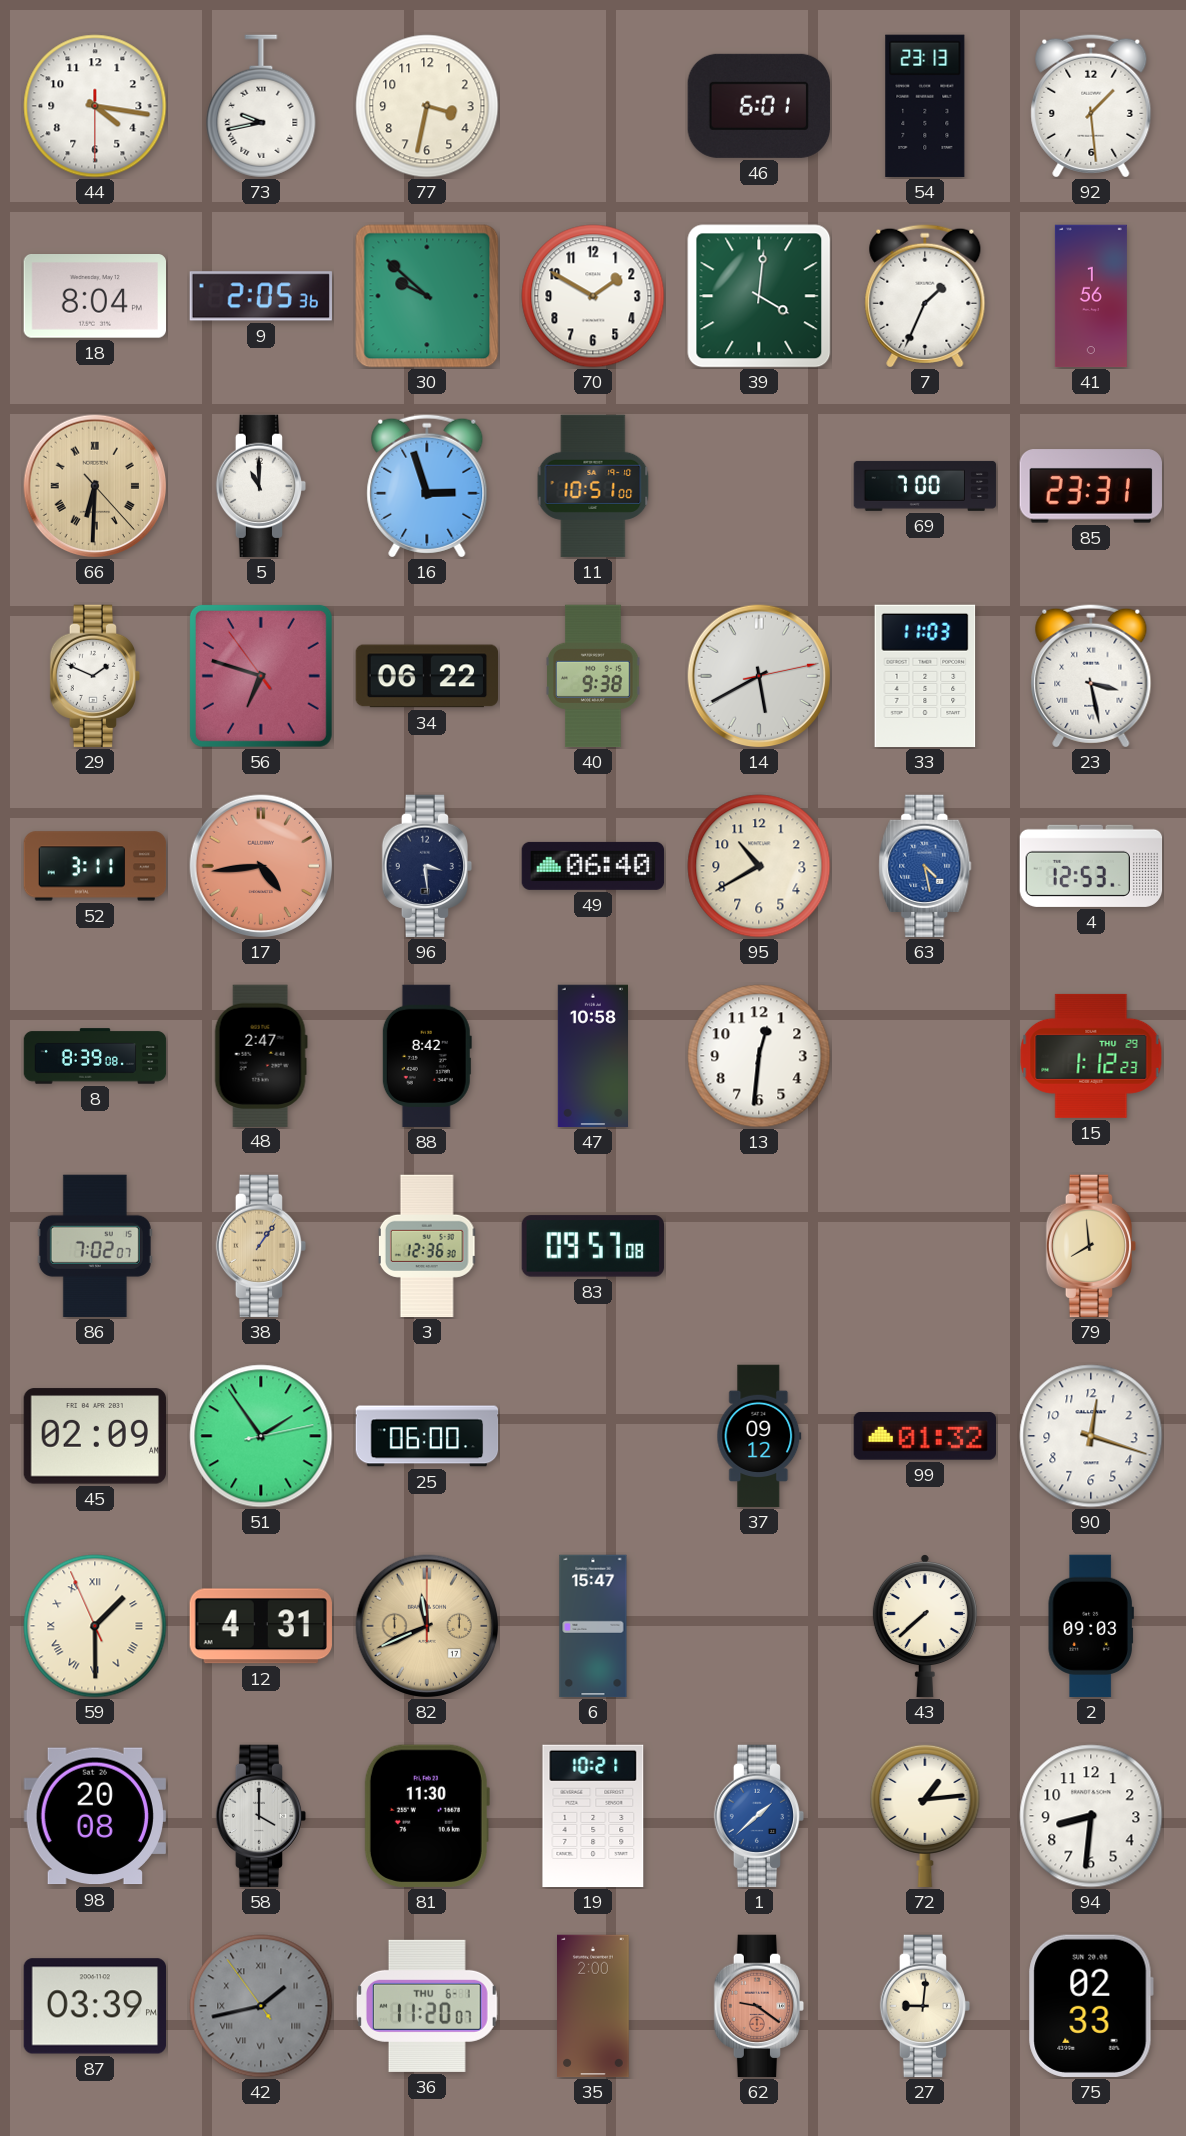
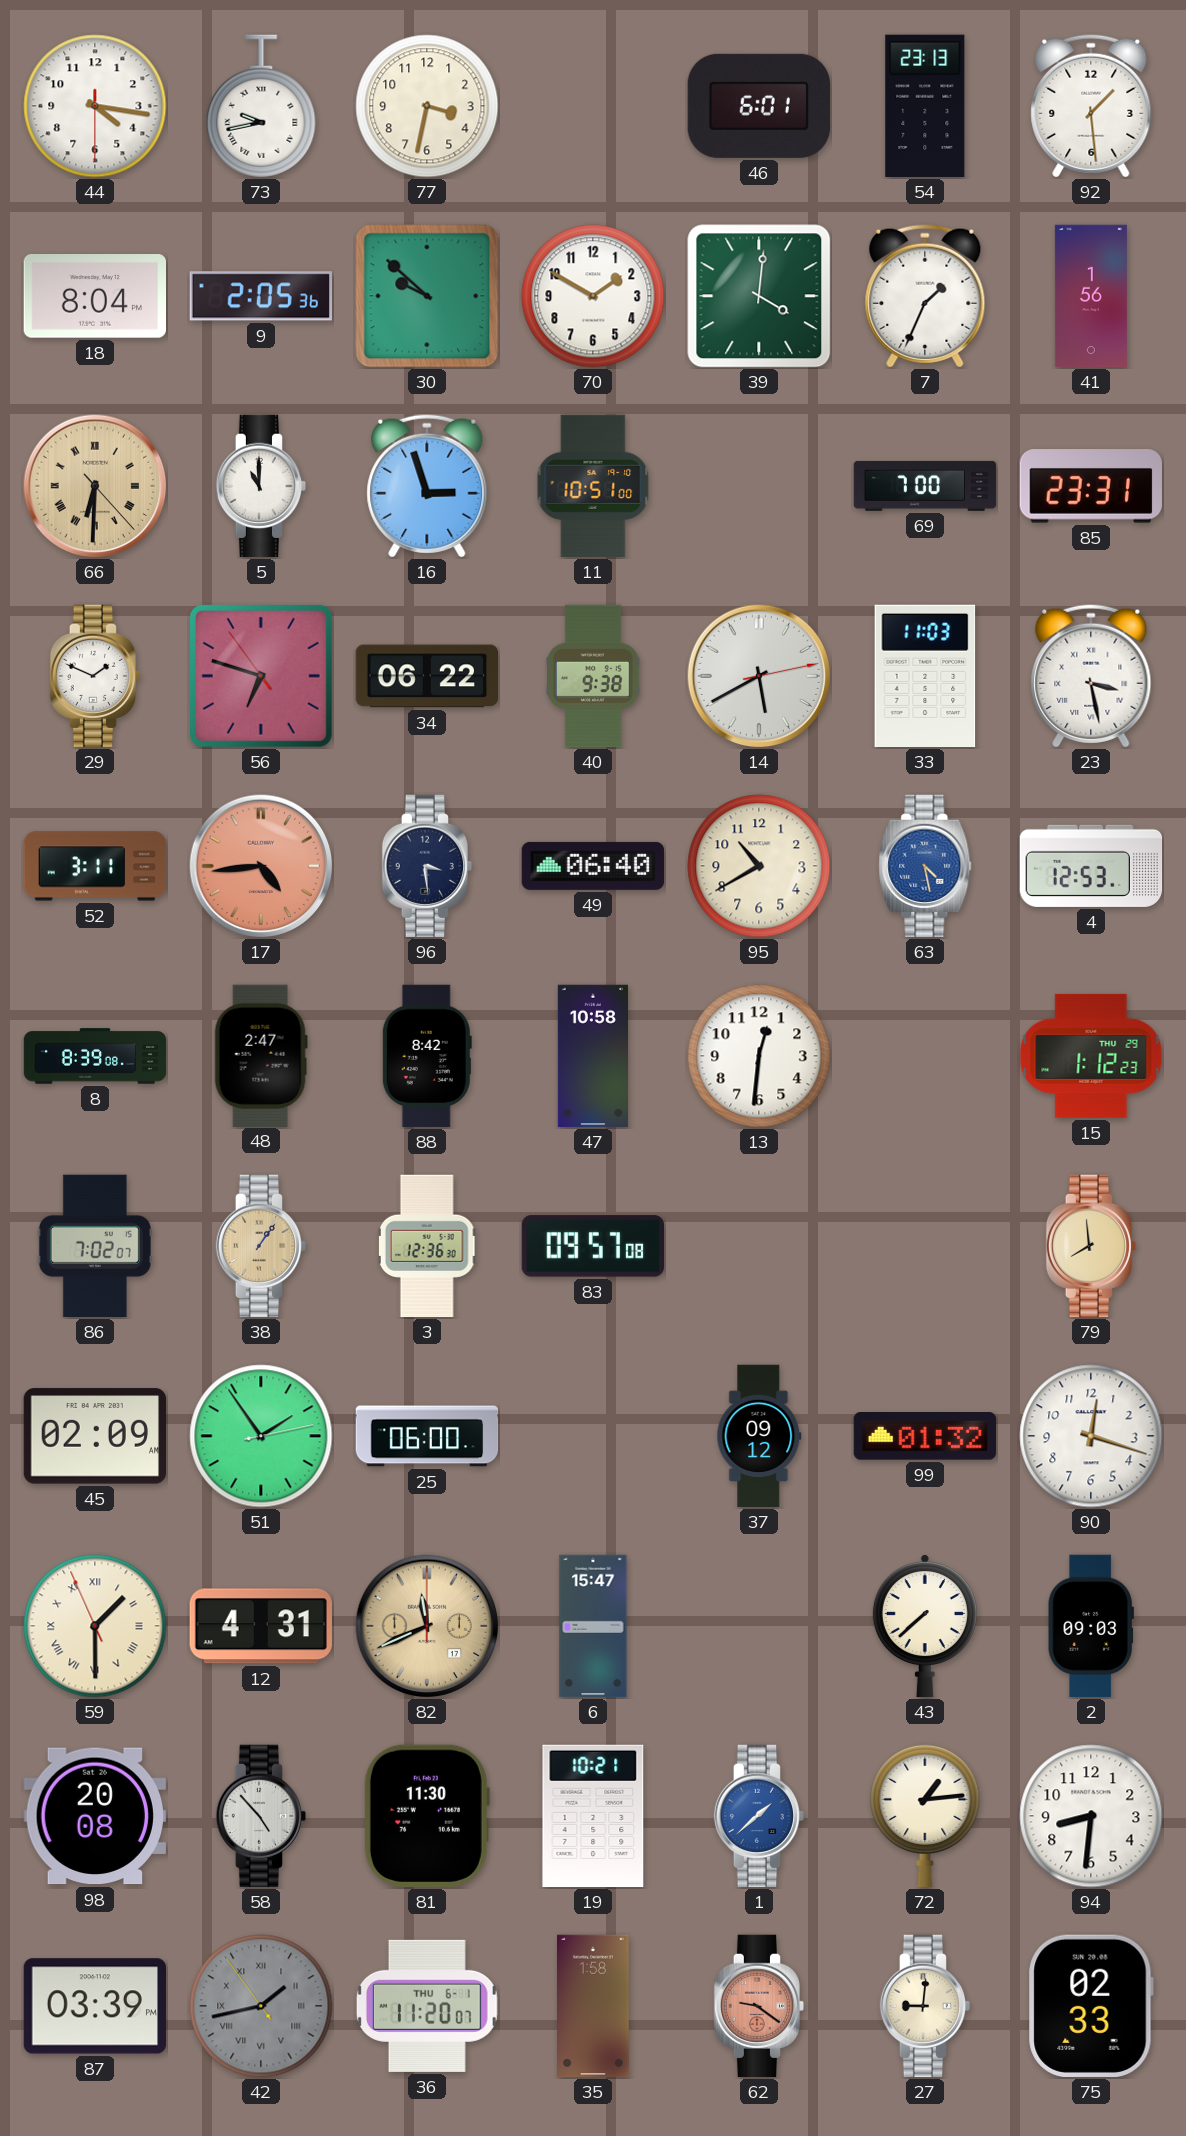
58: 4:00 -> 4:53 (261, 1816)
35: 2:00 -> 1:58 (594, 2006)
